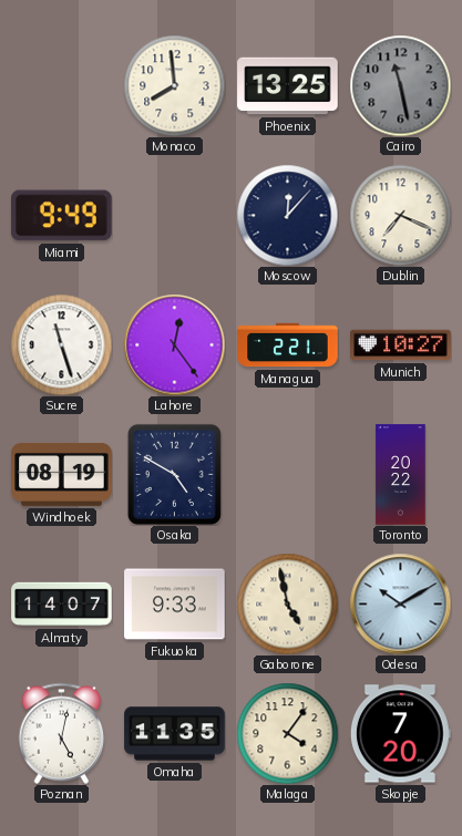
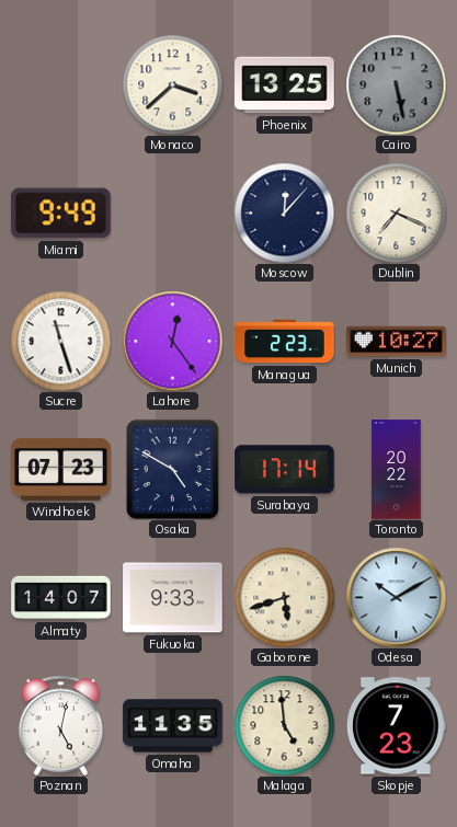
Monaco: 7:59 -> 3:38 (172, 84)
Cairo: 11:28 -> 5:28 (396, 84)
Managua: 2:21 -> 2:23 (285, 342)
Windhoek: 08:19 -> 07:23 (61, 469)
Surabaya: none -> 17:14 (285, 470)
Gaborone: 4:58 -> 5:42 (284, 597)
Malaga: 4:06 -> 4:59 (284, 725)
Skopje: 7:20 -> 7:23 (396, 726)
